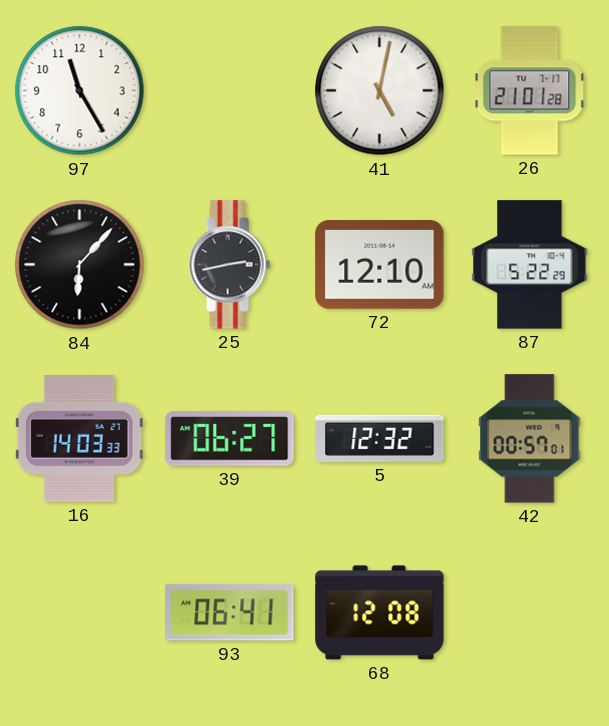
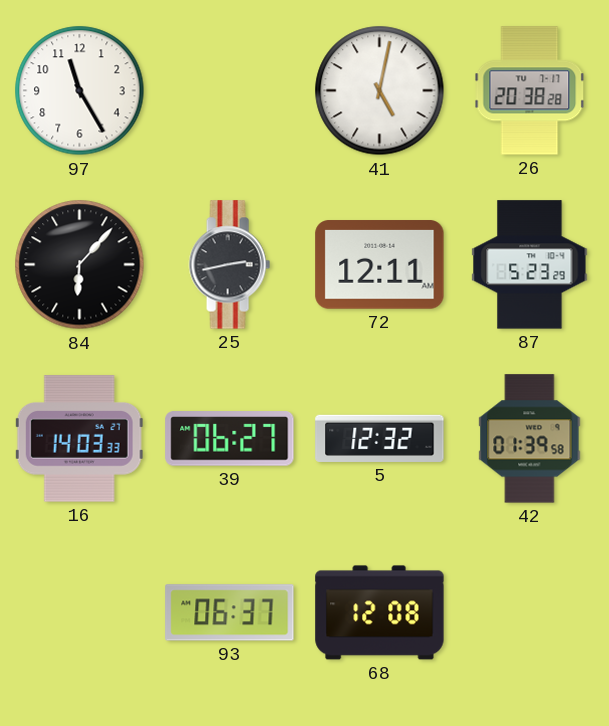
26: 21:01 -> 20:38 (530, 91)
72: 12:10 -> 12:11 (380, 265)
87: 5:22 -> 5:23 (530, 265)
42: 00:57 -> 01:39 (530, 439)
93: 06:41 -> 06:37 (230, 613)
